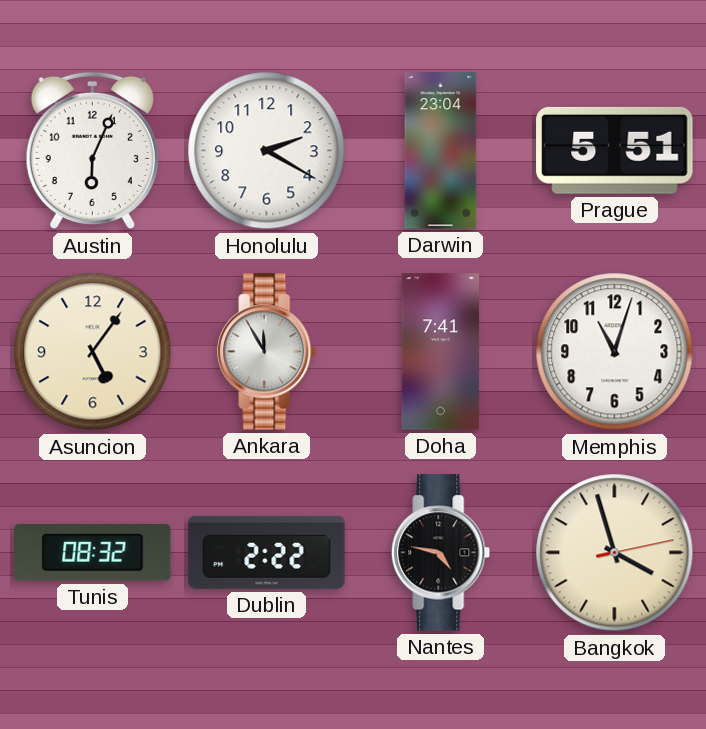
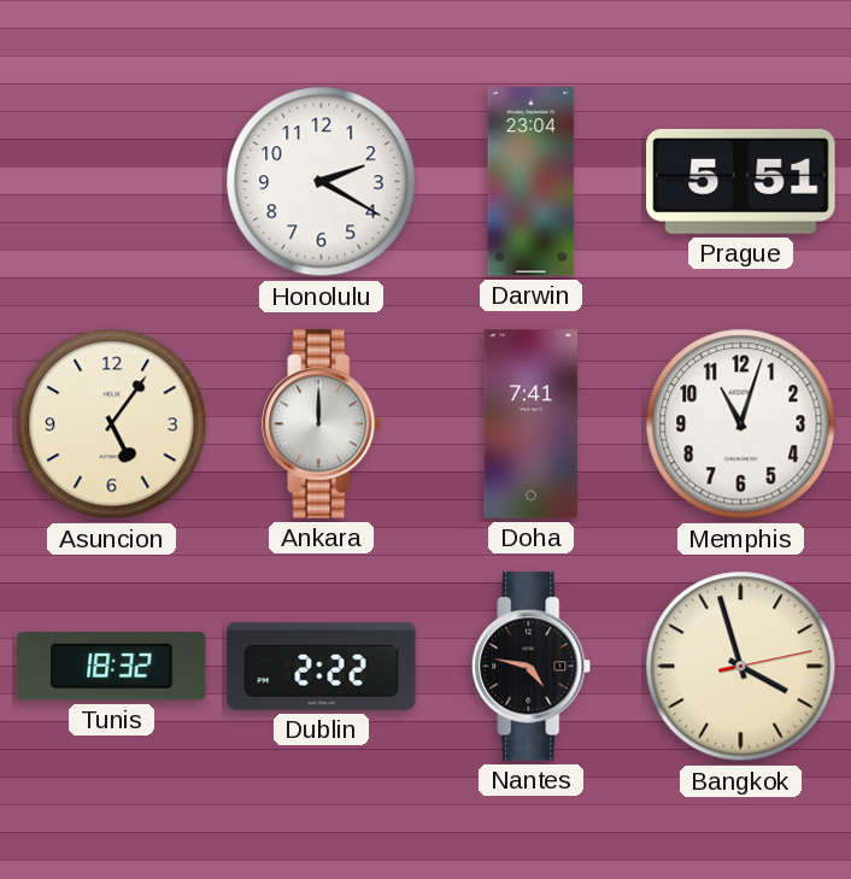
Austin: 6:04 -> none (92, 151)
Ankara: 11:55 -> 12:00 (322, 424)
Tunis: 08:32 -> 18:32 (112, 667)
